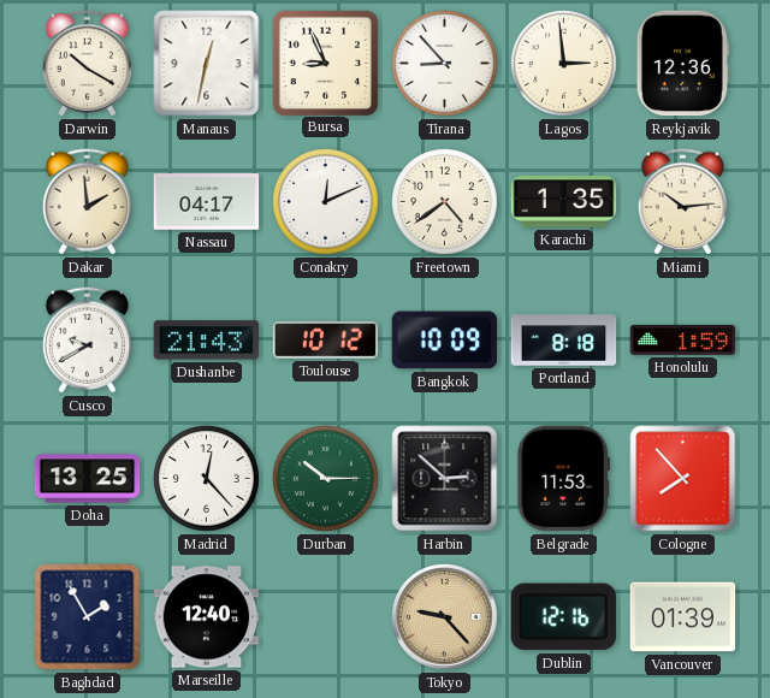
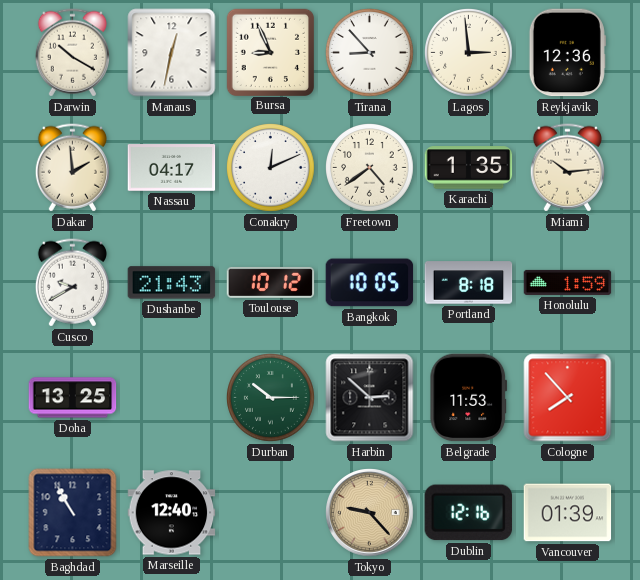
Bangkok: 10:09 -> 10:05 (370, 283)
Madrid: 12:23 -> none (207, 479)
Baghdad: 1:55 -> 10:55 (73, 513)
